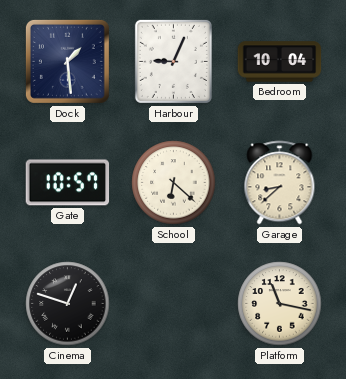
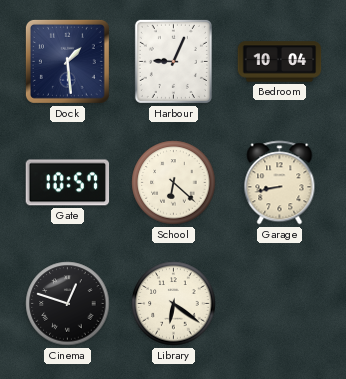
Garage: 8:38 -> 8:43 (280, 183)
Library: none -> 6:21 (174, 304)
Platform: 11:17 -> none (280, 304)
